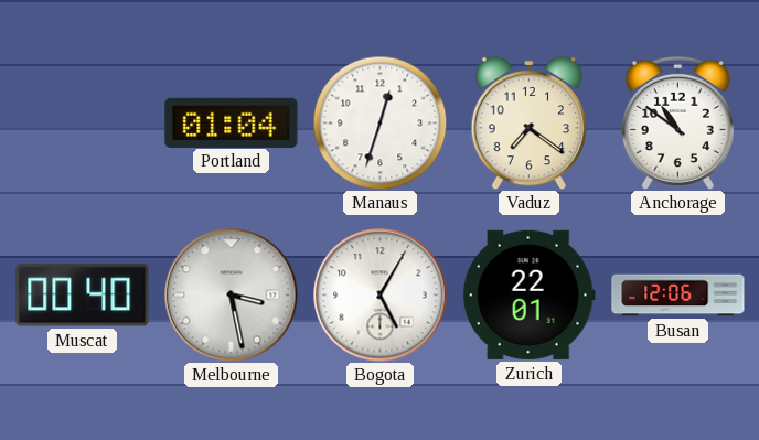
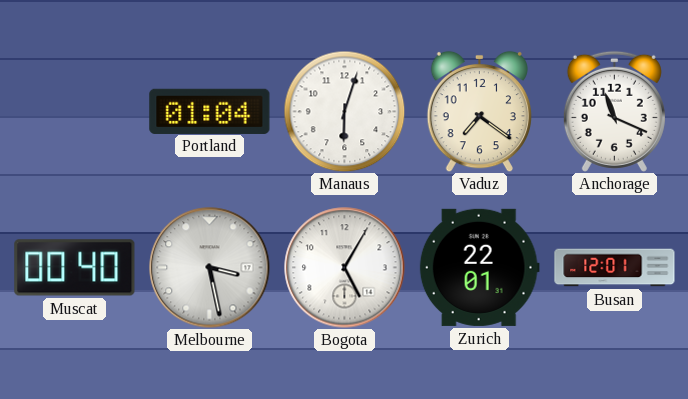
Manaus: 12:33 -> 6:03 (344, 111)
Anchorage: 10:51 -> 11:19 (614, 111)
Busan: 12:06 -> 12:01 (615, 268)
